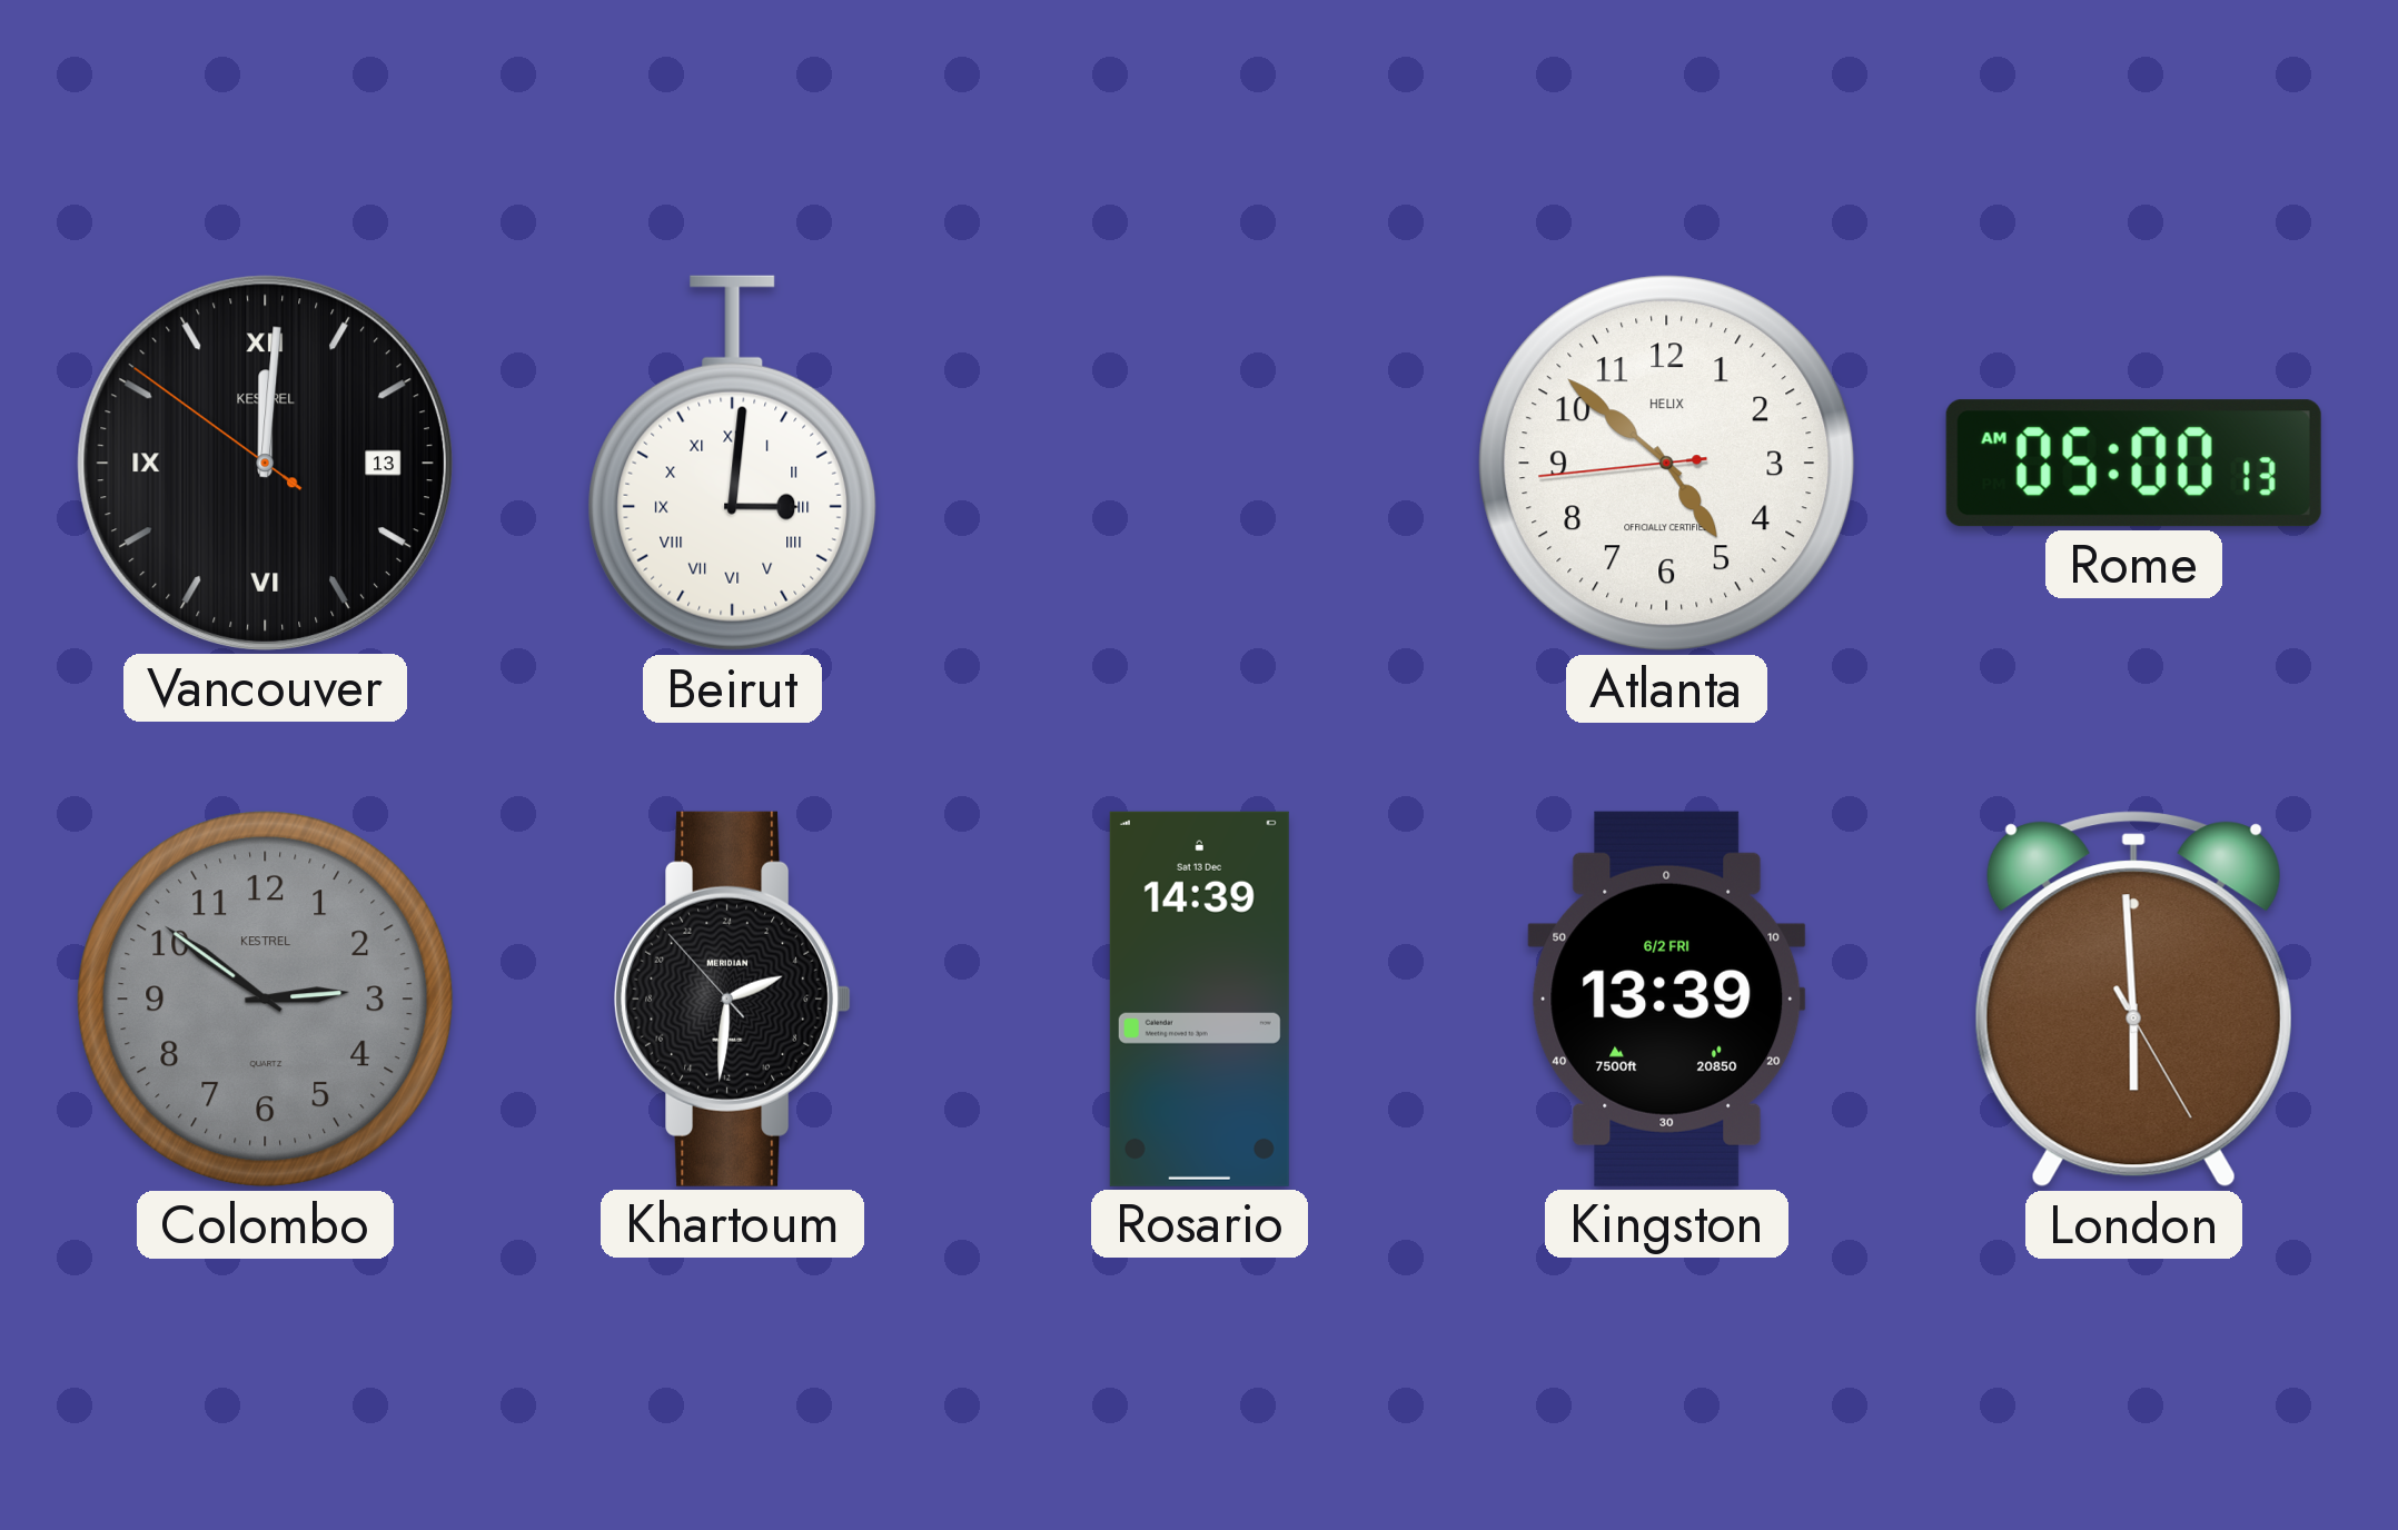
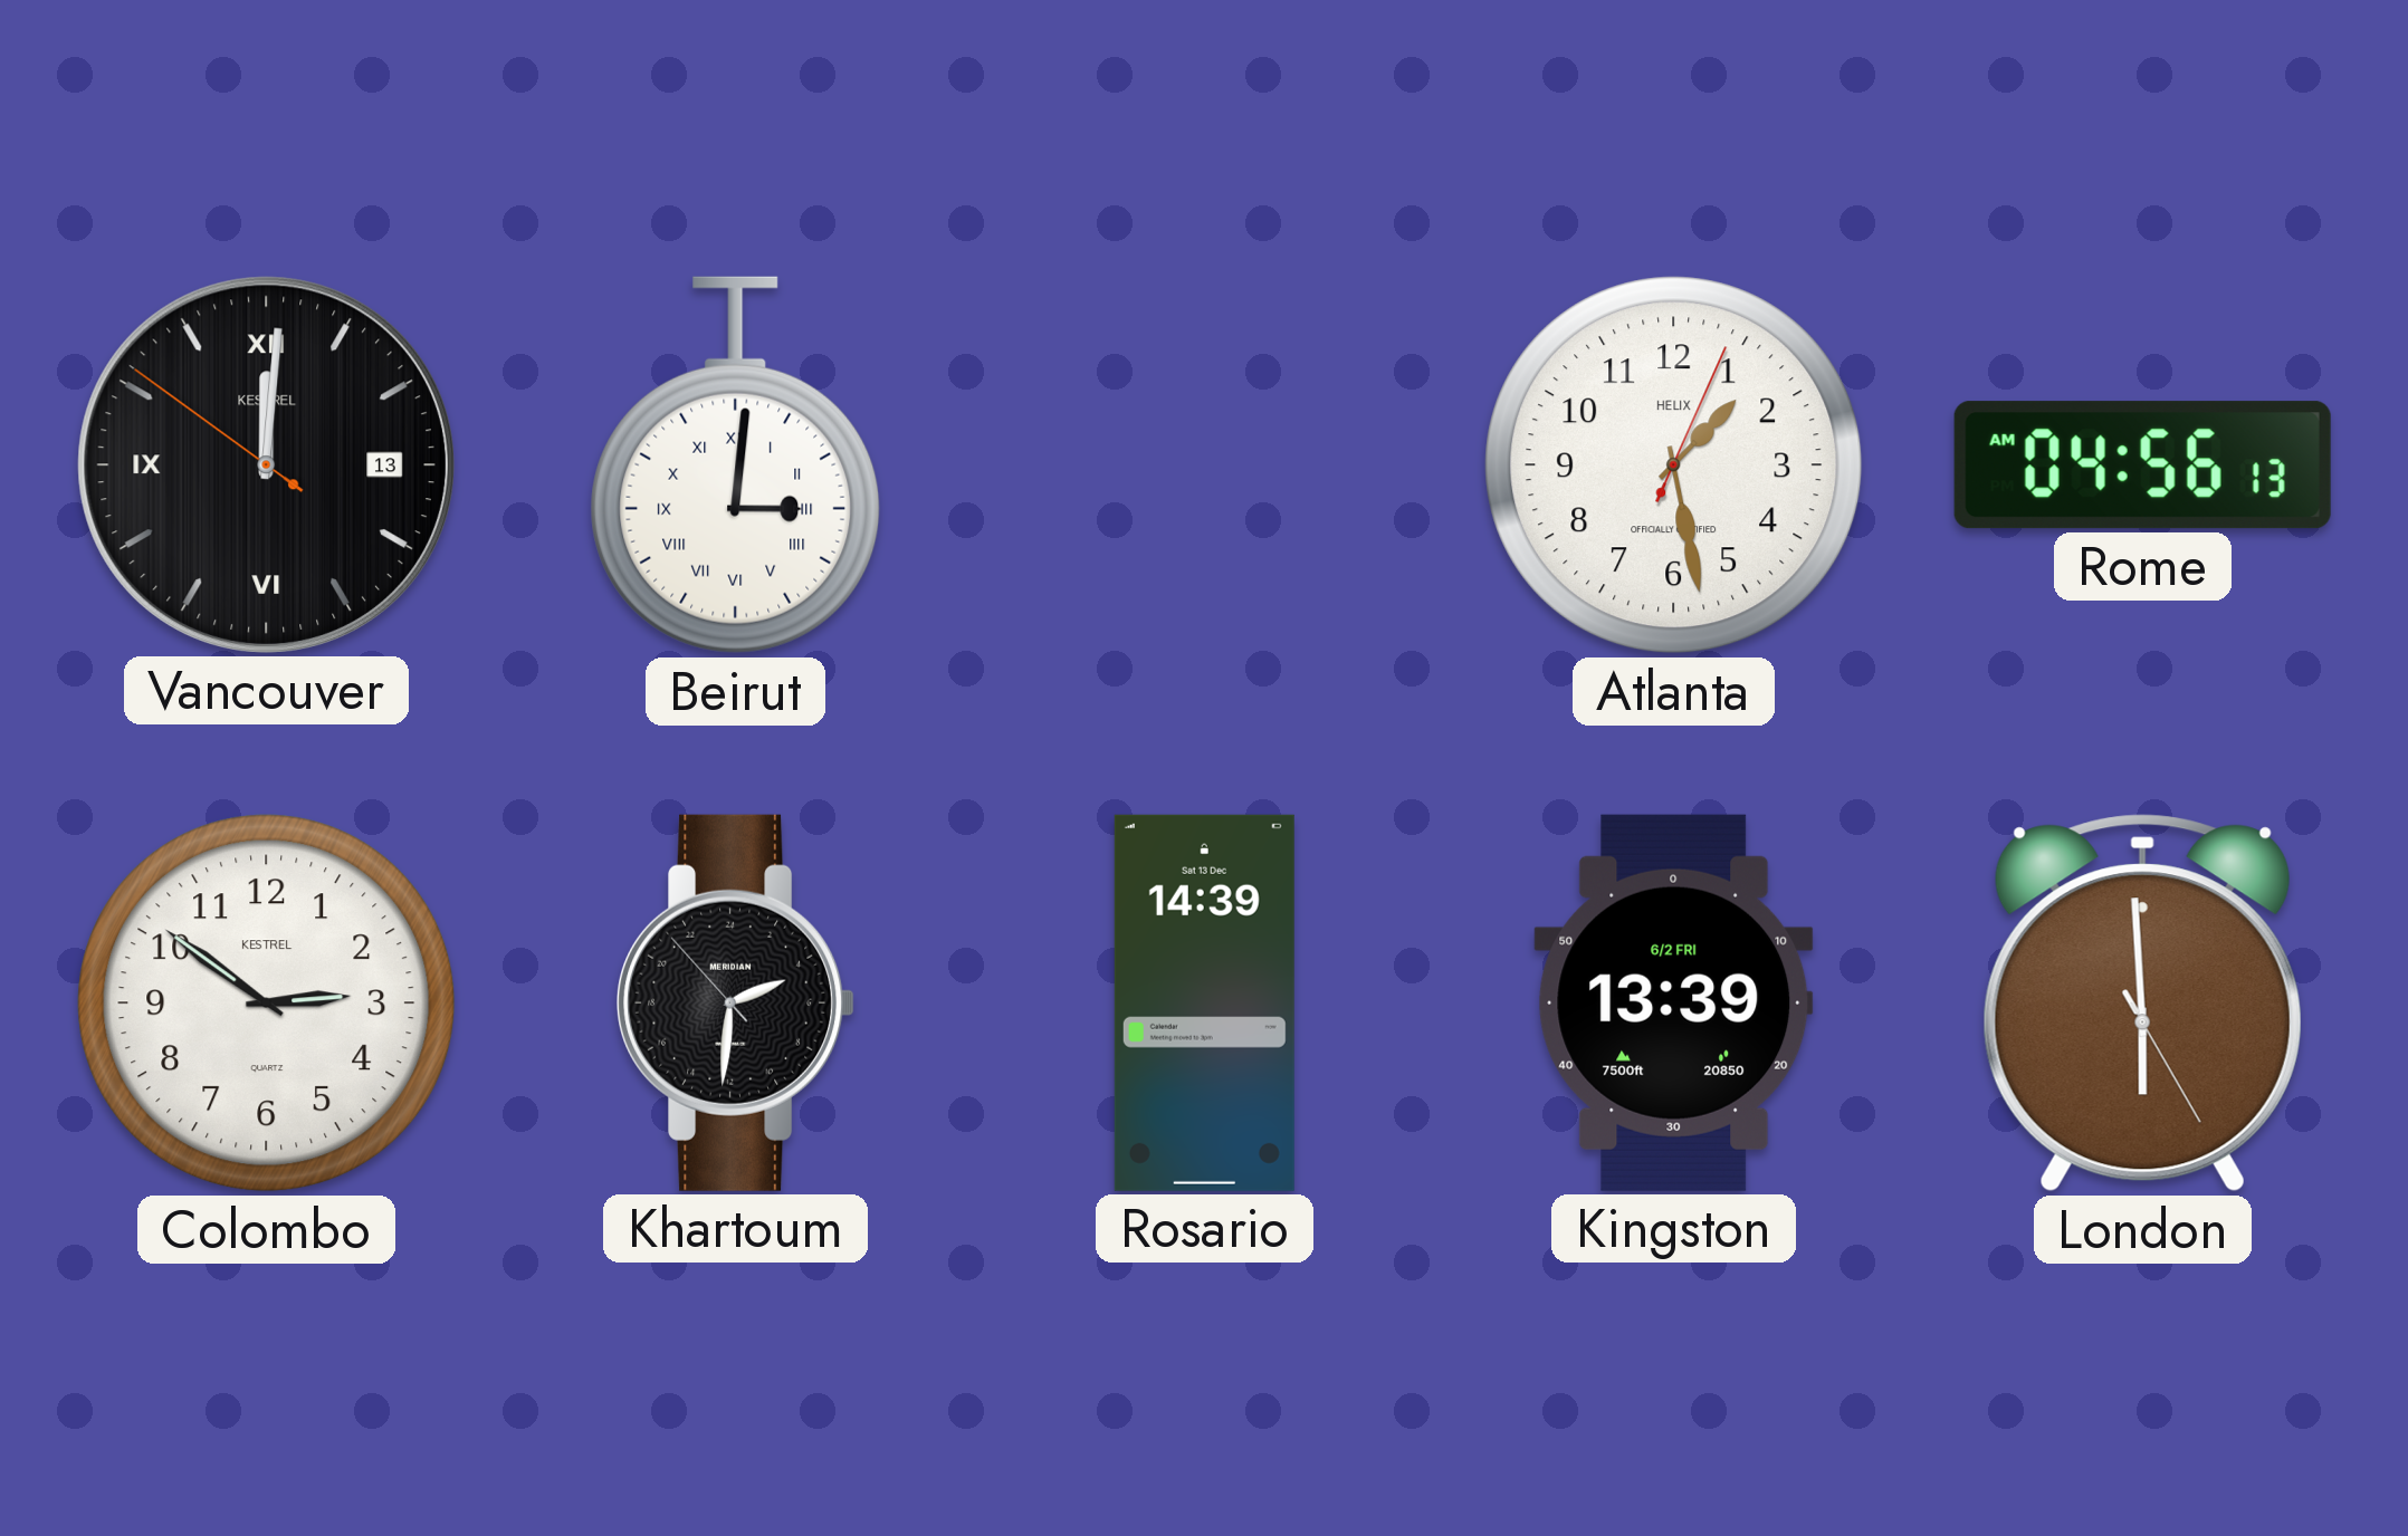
Atlanta: 4:51 -> 1:28 (1674, 465)
Rome: 05:00 -> 04:56 (2142, 465)
Colombo dial: grey -> white (267, 1004)
